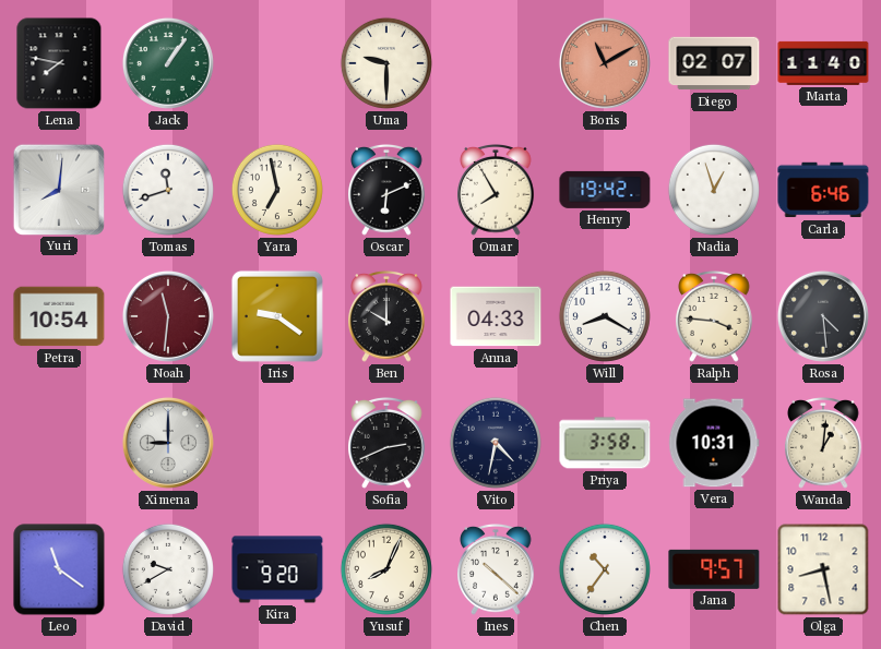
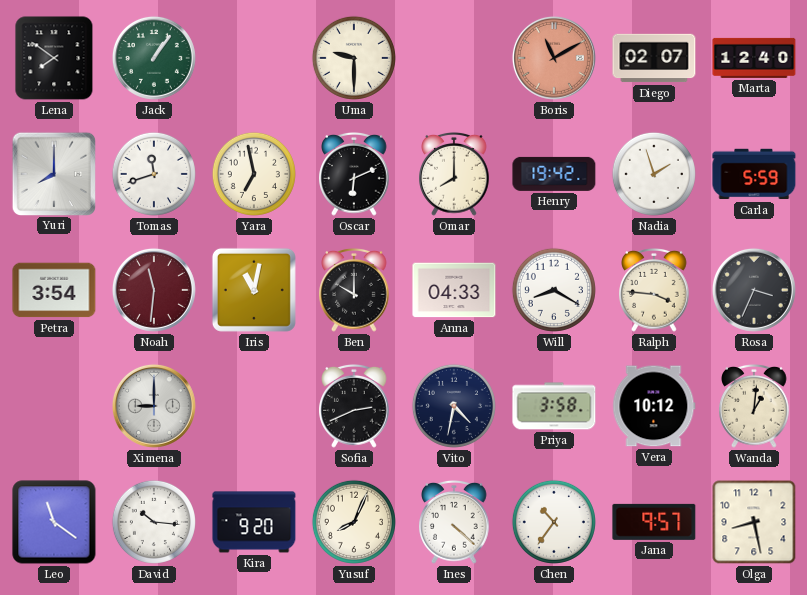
Lena: 7:47 -> 7:51 (54, 58)
Marta: 11:40 -> 12:40 (754, 58)
Yuri: 8:01 -> 8:00 (53, 173)
Omar: 7:55 -> 8:00 (454, 175)
Nadia: 12:57 -> 1:57 (654, 174)
Carla: 6:46 -> 5:59 (754, 174)
Petra: 10:54 -> 3:54 (54, 290)
Iris: 9:21 -> 11:02 (254, 290)
Rosa: 4:29 -> 3:34 (754, 290)
Vera: 10:31 -> 10:12 (654, 406)
David: 9:40 -> 10:16 (154, 522)
Ines: 10:22 -> 4:22 (454, 523)
